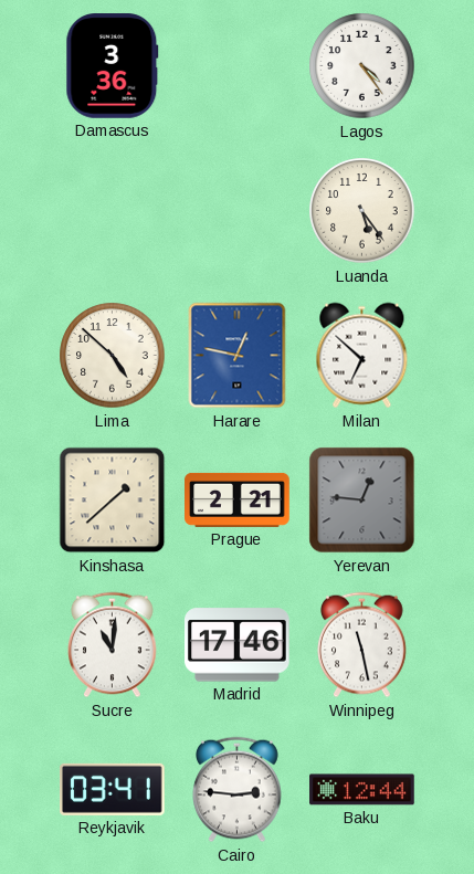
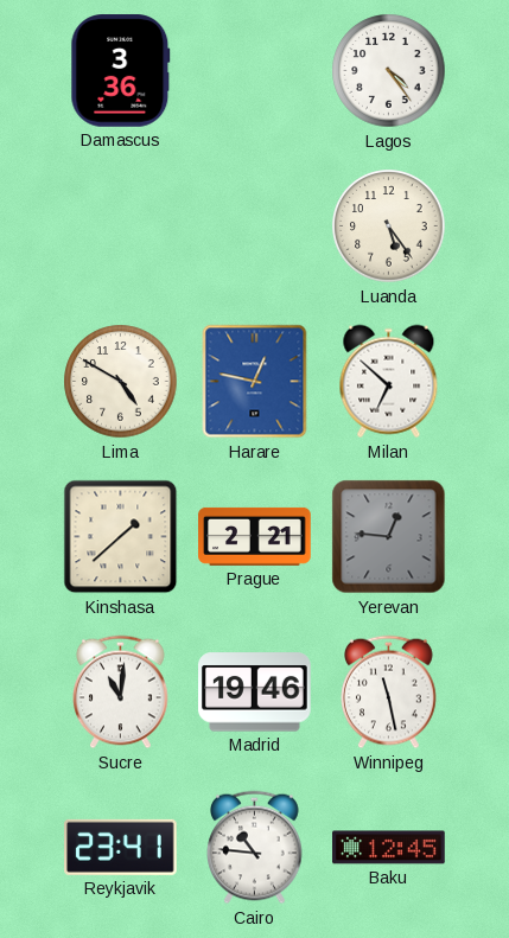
Lima: 4:52 -> 4:50 (121, 382)
Madrid: 17:46 -> 19:46 (255, 693)
Reykjavik: 03:41 -> 23:41 (121, 847)
Cairo: 2:46 -> 10:46 (255, 848)
Baku: 12:44 -> 12:45 (389, 848)
